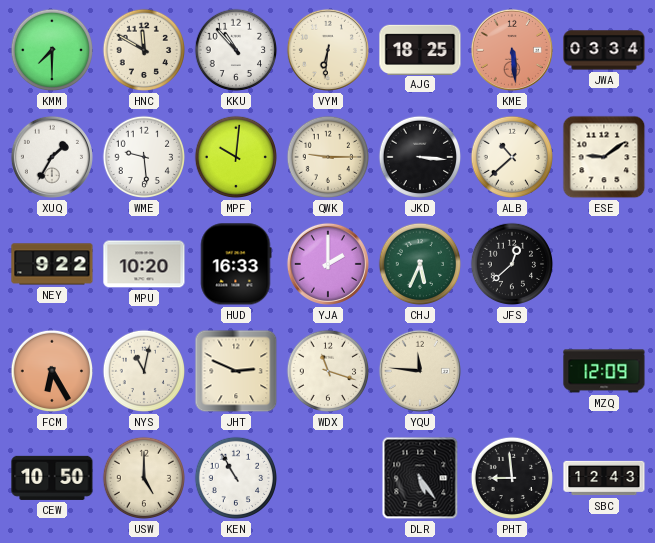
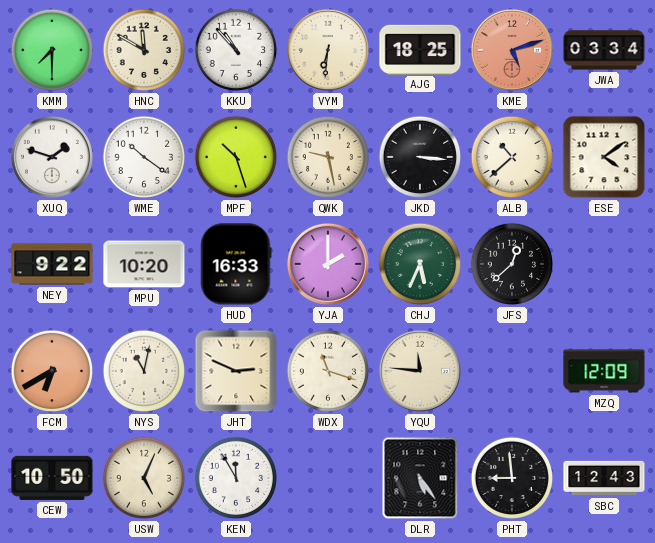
KME: 5:29 -> 5:12 (512, 50)
XUQ: 1:35 -> 1:48 (52, 157)
WME: 9:29 -> 10:21 (144, 157)
MPF: 10:01 -> 10:27 (236, 157)
QWK: 9:15 -> 9:28 (328, 157)
ESE: 9:09 -> 4:09 (604, 157)
FCM: 6:25 -> 6:40 (52, 371)
USW: 5:00 -> 5:04 (144, 478)
KEN: 10:55 -> 11:55 (236, 478)
